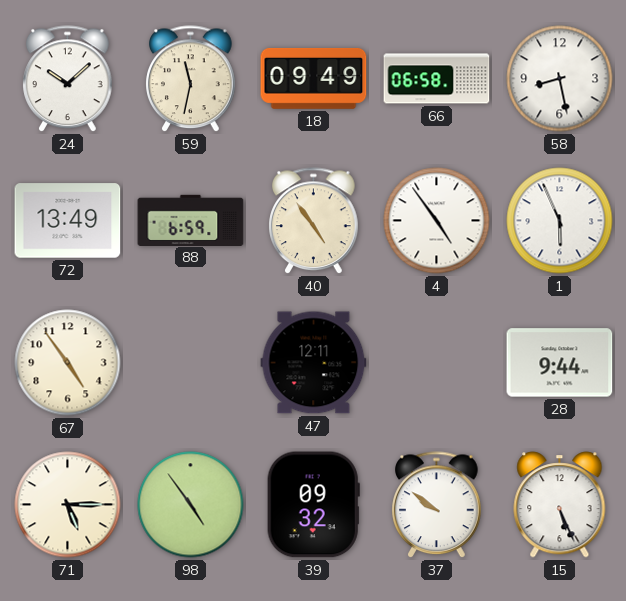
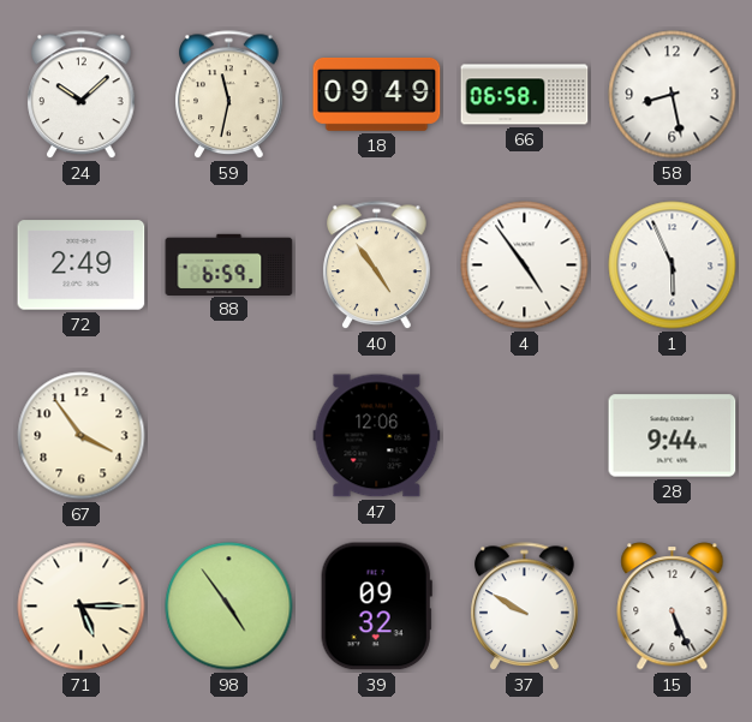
72: 13:49 -> 2:49 (82, 265)
67: 4:54 -> 3:54 (82, 436)
47: 12:11 -> 12:06 (377, 436)
37: 9:51 -> 9:50 (525, 607)
